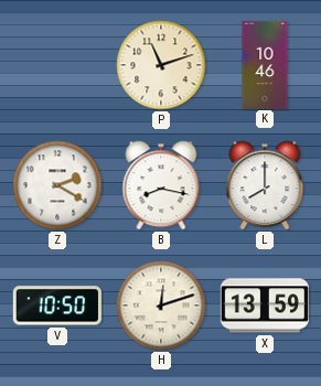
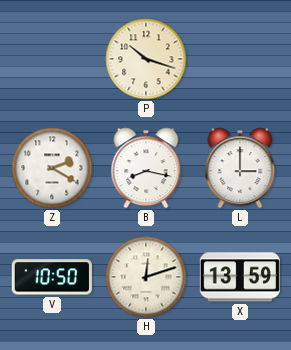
P: 11:12 -> 10:18 (146, 59)
K: 10:46 -> none (265, 64)
L: 8:00 -> 3:00 (240, 168)
